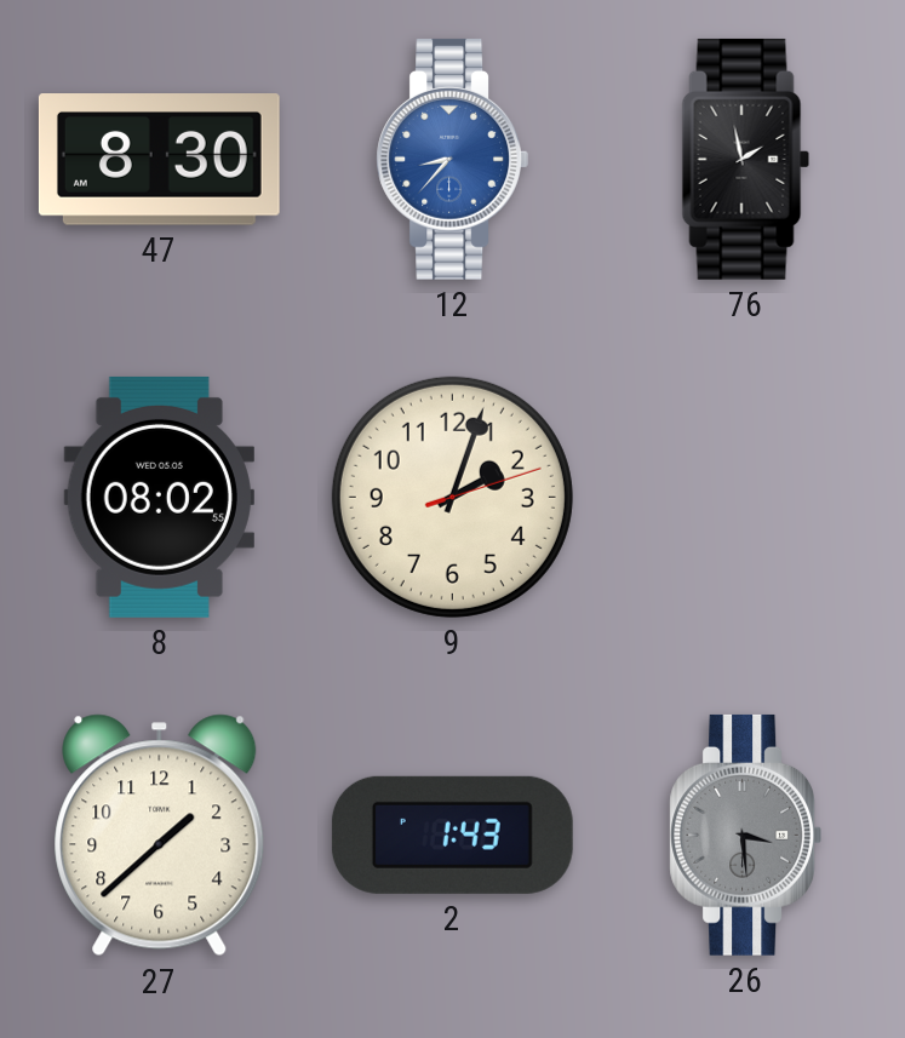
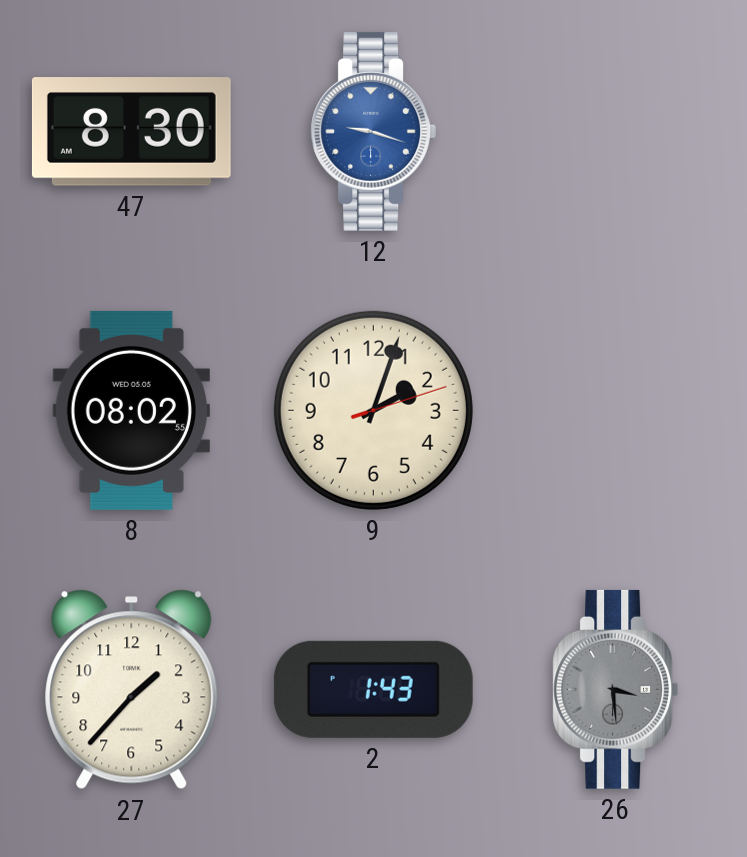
12: 8:37 -> 9:18 (373, 131)
76: 1:58 -> none (746, 159)
27: 1:38 -> 1:37 (132, 690)
